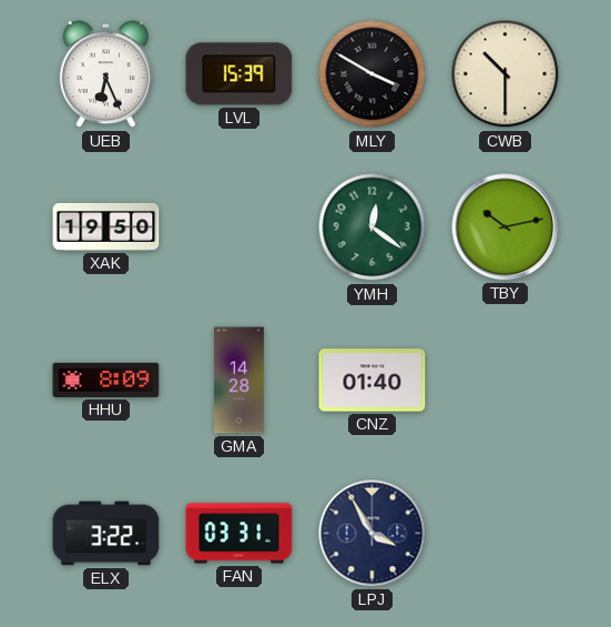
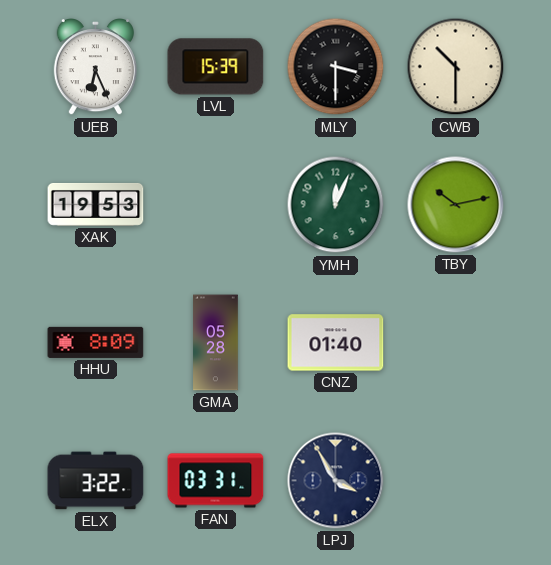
MLY: 3:50 -> 3:30 (336, 67)
XAK: 19:50 -> 19:53 (96, 204)
YMH: 12:21 -> 12:04 (336, 205)
GMA: 14:28 -> 05:28 (216, 343)
